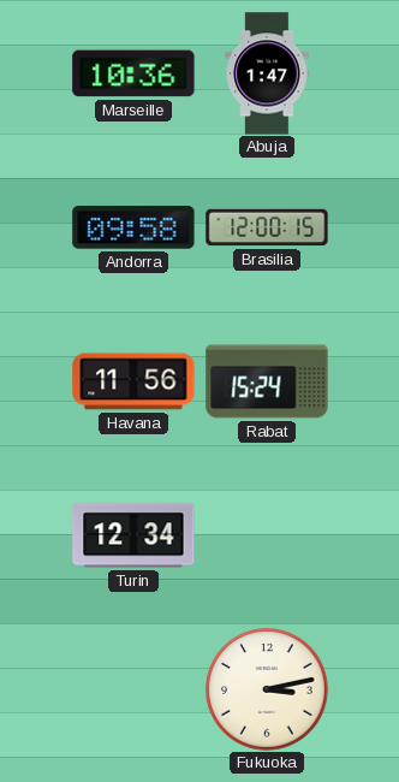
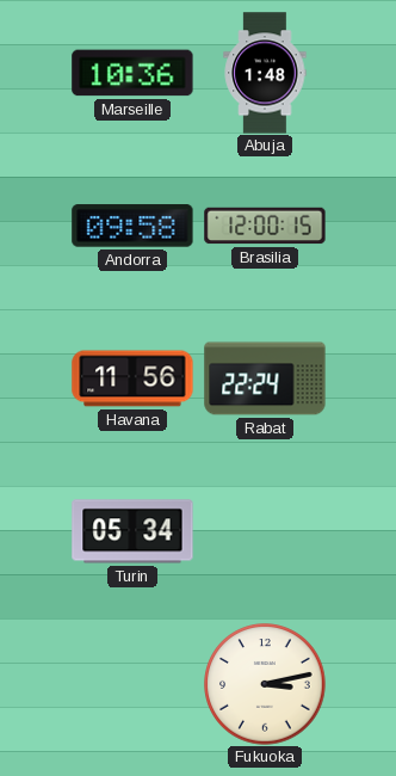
Abuja: 1:47 -> 1:48 (265, 73)
Rabat: 15:24 -> 22:24 (265, 378)
Turin: 12:34 -> 05:34 (132, 531)
